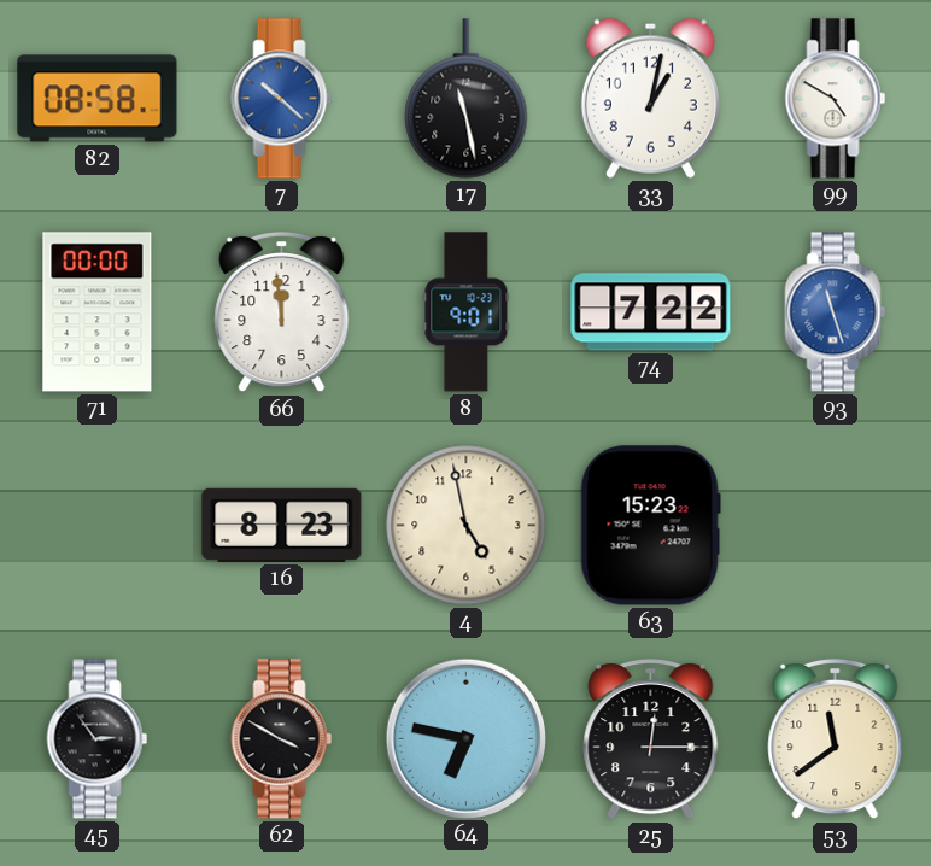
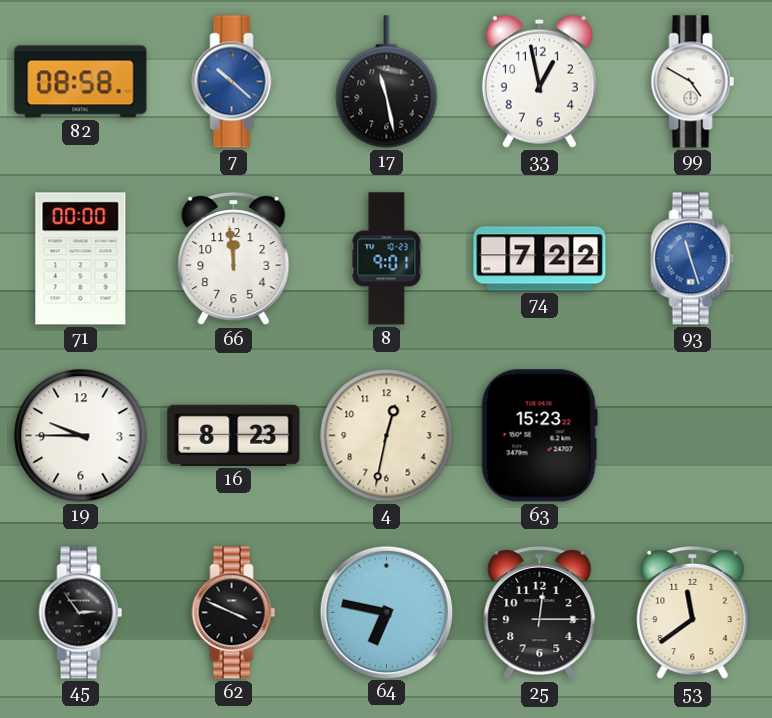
33: 1:02 -> 12:58 (539, 81)
19: none -> 9:45 (81, 436)
4: 4:58 -> 12:32 (387, 436)
62: 3:50 -> 3:49 (234, 613)
